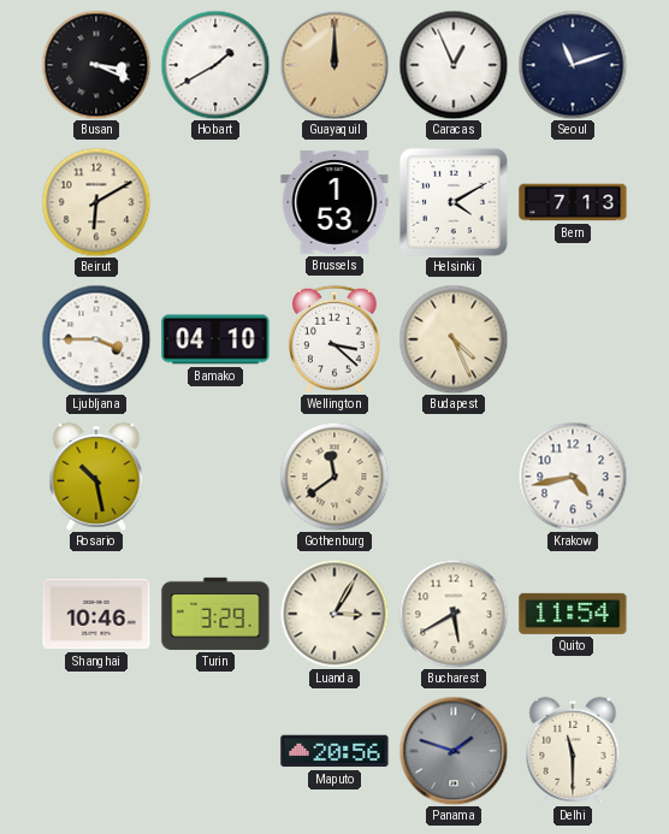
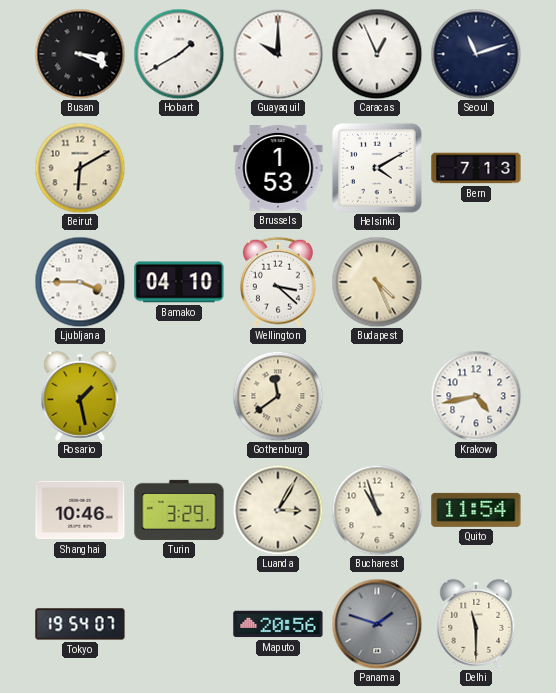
Guayaquil: 12:00 -> 10:00 (278, 54)
Guayaquil dial: champagne -> white (278, 54)
Rosario: 10:28 -> 1:28 (80, 396)
Bucharest: 5:40 -> 10:57 (377, 510)
Tokyo: none -> 19:54 (80, 624)
